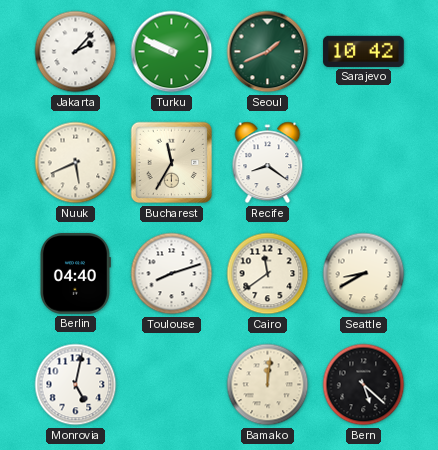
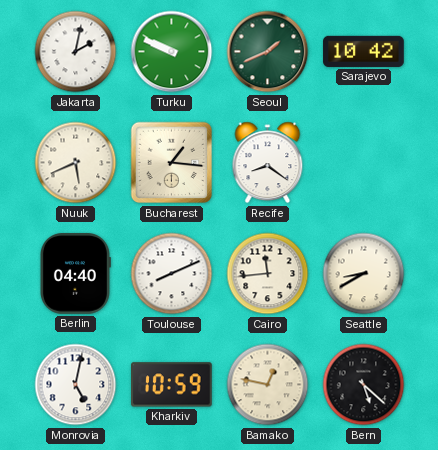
Jakarta: 2:07 -> 2:02 (76, 52)
Bucharest: 11:35 -> 1:16 (172, 163)
Toulouse: 8:12 -> 8:11 (172, 274)
Cairo: 11:39 -> 11:44 (268, 274)
Kharkiv: none -> 10:59 (172, 385)
Bamako: 12:01 -> 12:47 (268, 385)
